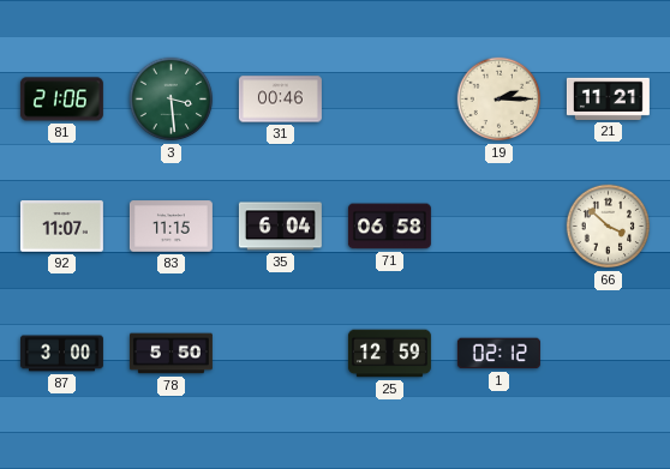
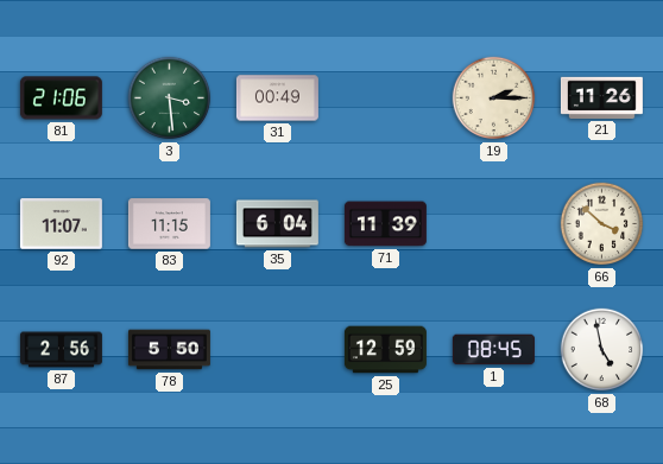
31: 00:46 -> 00:49 (277, 98)
21: 11:21 -> 11:26 (601, 97)
71: 06:58 -> 11:39 (385, 224)
87: 3:00 -> 2:56 (61, 350)
1: 02:12 -> 08:45 (493, 350)
68: none -> 4:58 (602, 350)
